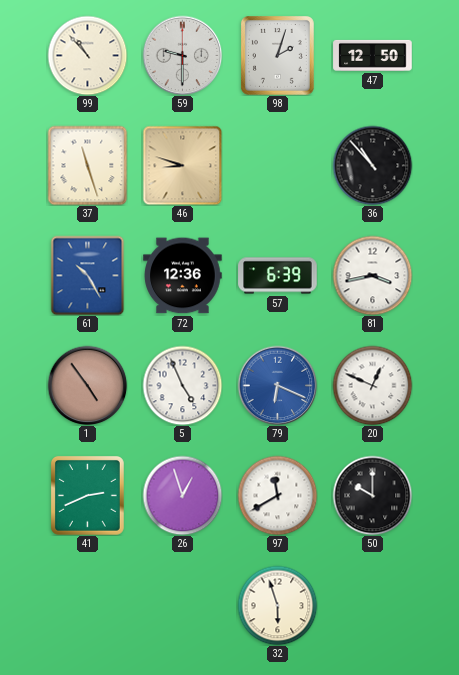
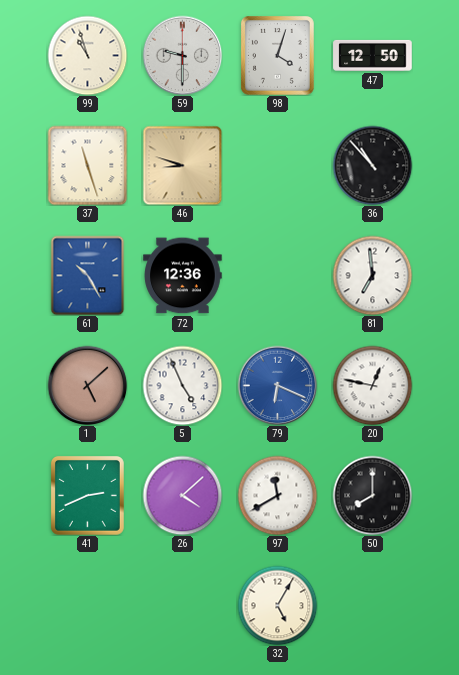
99: 10:53 -> 10:57 (87, 55)
98: 2:03 -> 4:03 (278, 56)
57: 6:39 -> none (278, 276)
81: 3:43 -> 6:59 (372, 275)
1: 4:54 -> 5:08 (87, 385)
20: 12:49 -> 12:47 (372, 385)
26: 12:57 -> 4:08 (182, 495)
50: 10:00 -> 8:00 (372, 495)
32: 5:57 -> 5:05 (277, 605)
